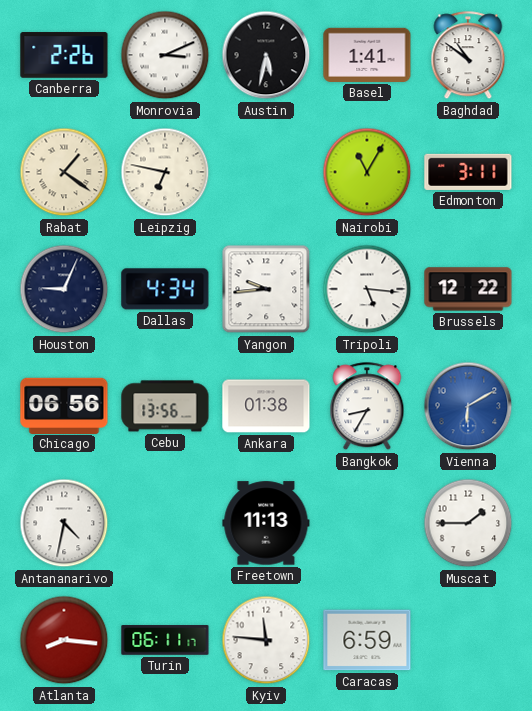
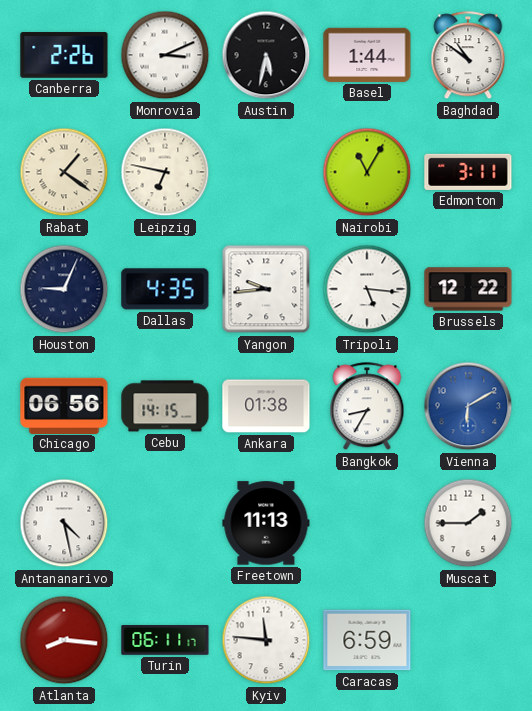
Basel: 1:41 -> 1:44 (367, 55)
Dallas: 4:34 -> 4:35 (165, 289)
Cebu: 13:56 -> 14:15 (165, 406)
Antananarivo: 4:32 -> 4:28 (64, 523)
